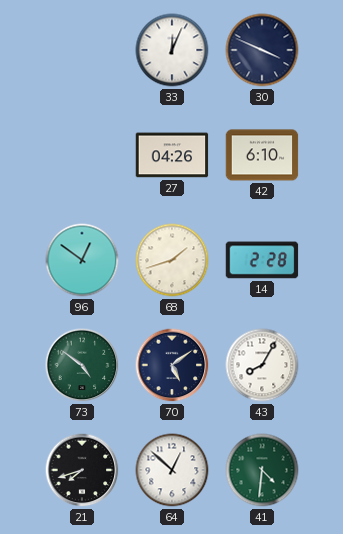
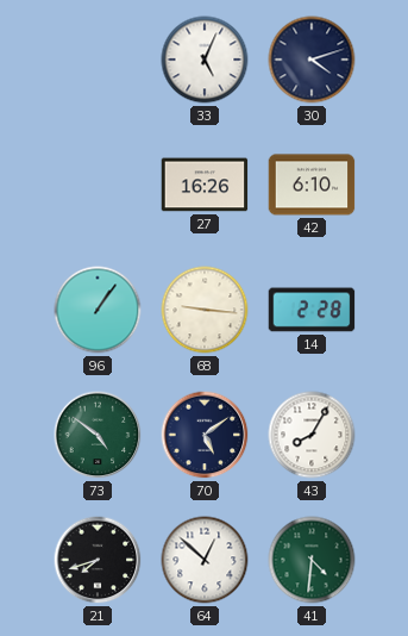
33: 12:04 -> 5:04 (205, 60)
30: 3:49 -> 4:12 (312, 60)
27: 04:26 -> 16:26 (205, 185)
96: 12:51 -> 1:06 (98, 310)
68: 1:42 -> 9:16 (205, 310)
